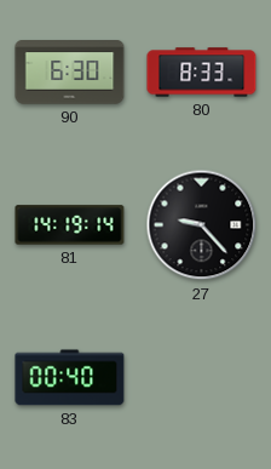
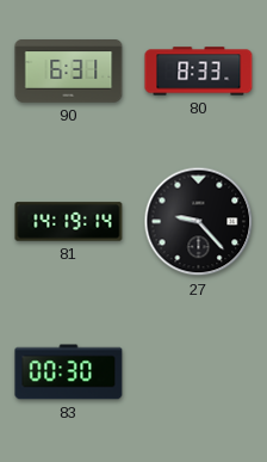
90: 6:30 -> 6:31 (69, 72)
83: 00:40 -> 00:30 (69, 372)
